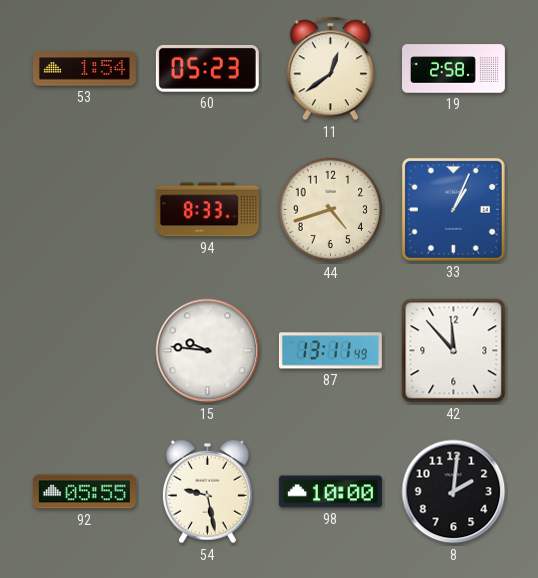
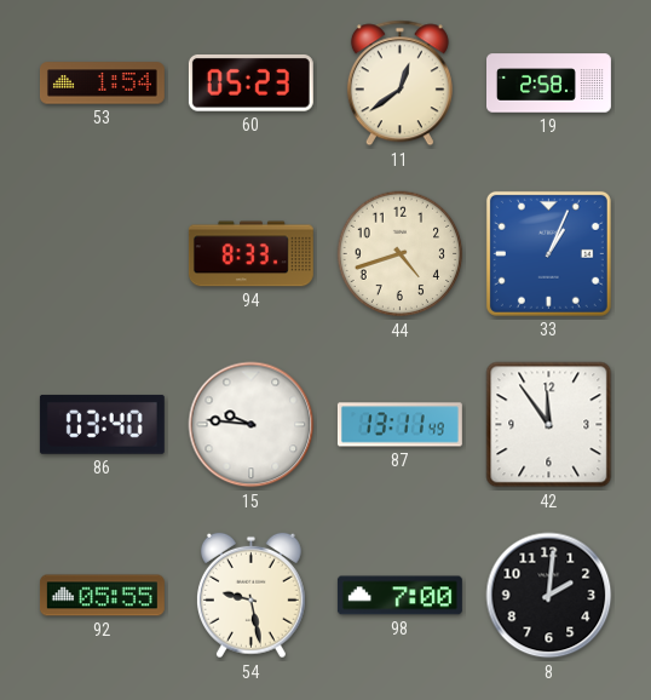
86: none -> 03:40 (102, 424)
42: 11:53 -> 11:54 (549, 425)
98: 10:00 -> 7:00 (399, 596)
